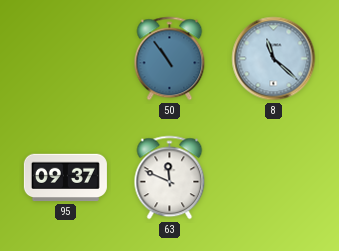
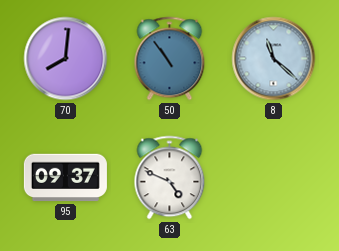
70: none -> 8:01 (66, 59)
63: 11:49 -> 4:49 (170, 178)
